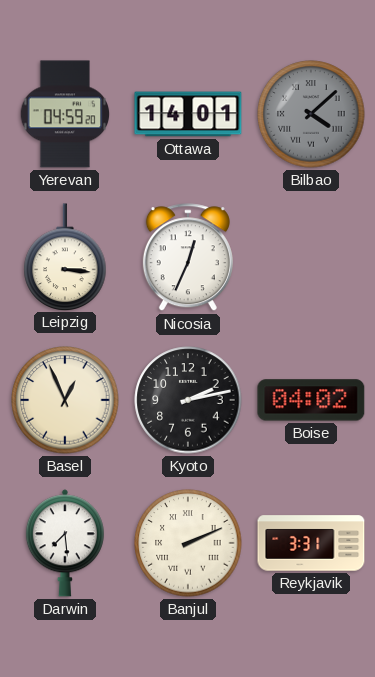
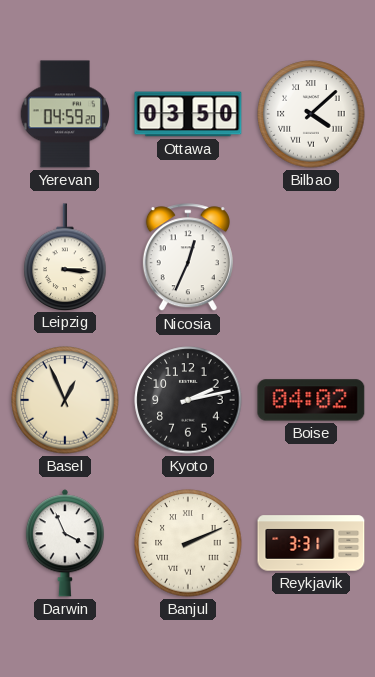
Ottawa: 14:01 -> 03:50 (188, 114)
Bilbao dial: grey -> white (311, 114)
Darwin: 7:29 -> 3:56 (65, 543)
